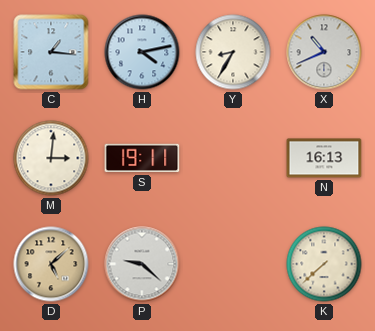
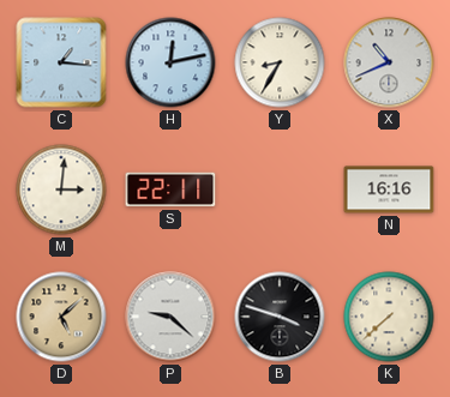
H: 4:13 -> 12:13 (170, 62)
S: 19:11 -> 22:11 (170, 190)
N: 16:13 -> 16:16 (389, 190)
B: none -> 3:48 (280, 317)
